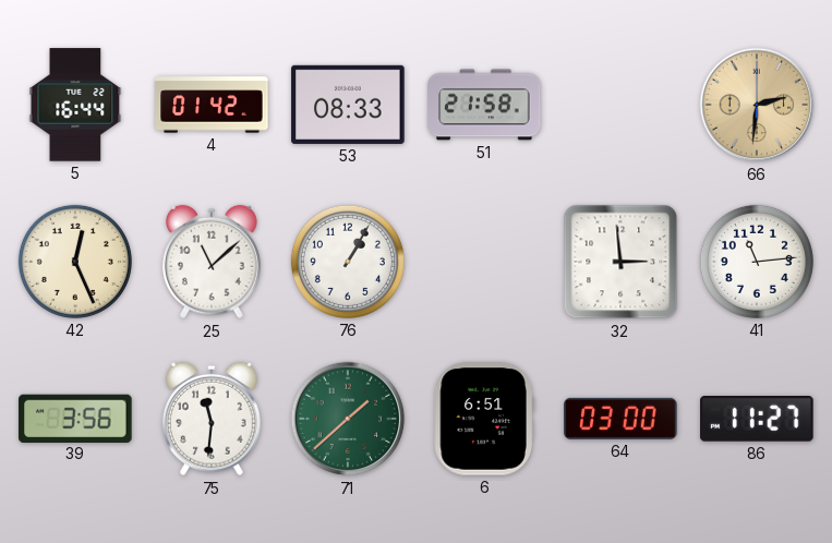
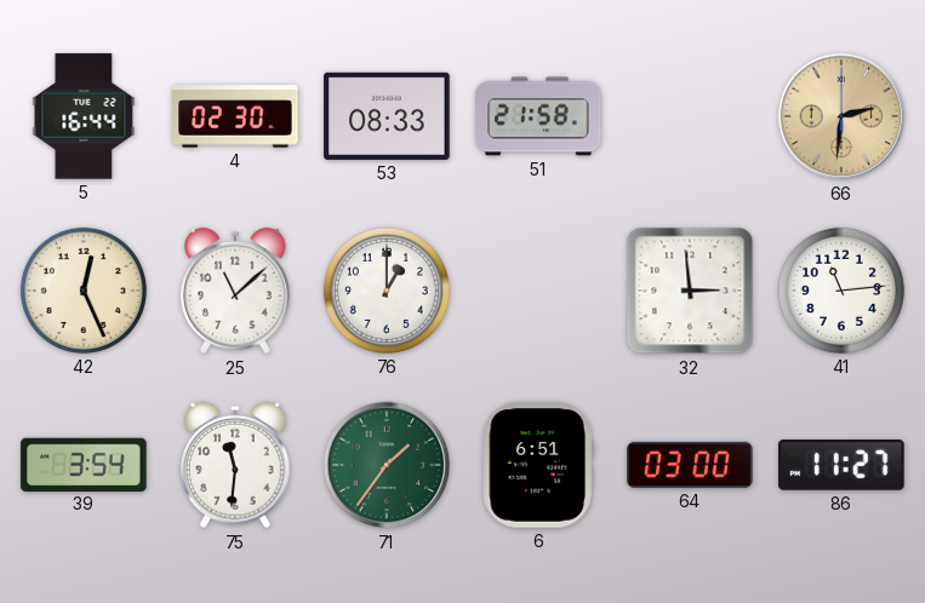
4: 01:42 -> 02:30 (235, 116)
76: 1:05 -> 1:00 (387, 291)
39: 3:56 -> 3:54 (84, 464)
71: 1:38 -> 1:36 (387, 465)
